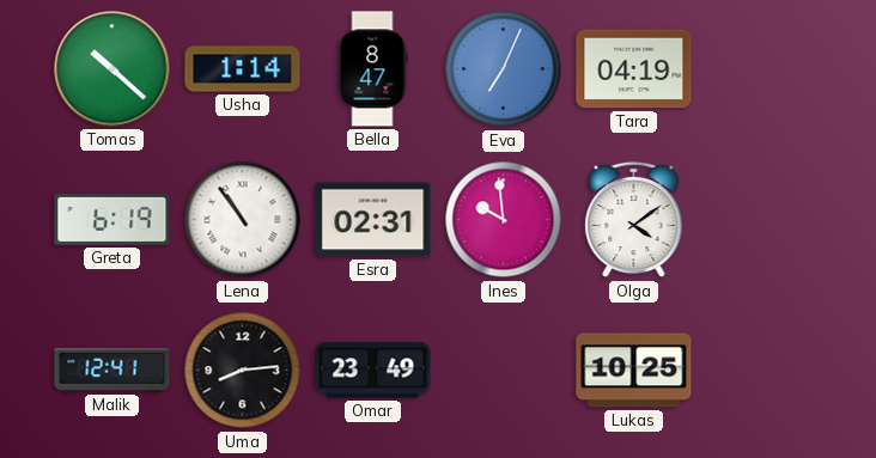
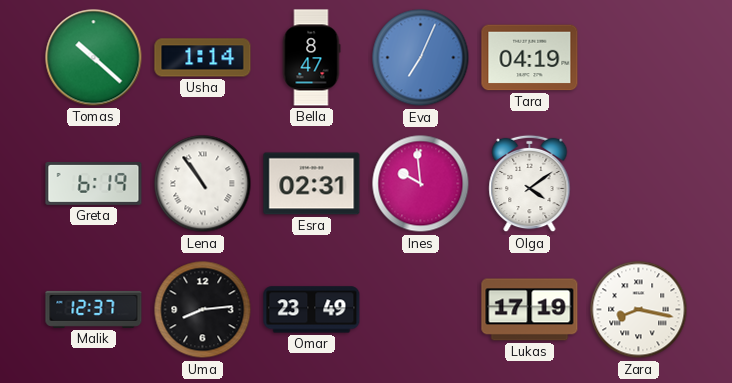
Malik: 12:41 -> 12:37 (94, 309)
Lukas: 10:25 -> 17:19 (530, 310)
Zara: none -> 8:17 (639, 310)
